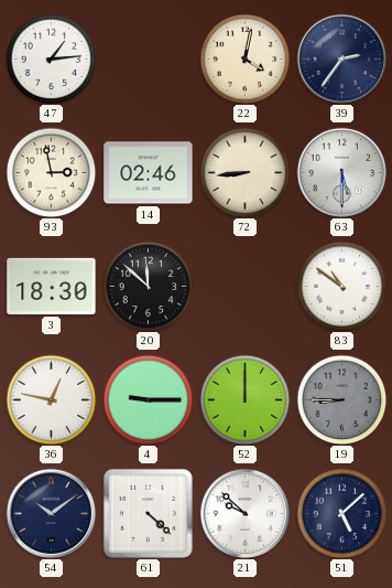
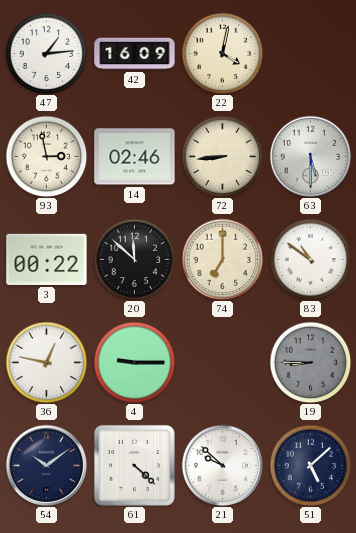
42: none -> 16:09 (135, 54)
39: 2:36 -> none (341, 58)
3: 18:30 -> 00:22 (47, 259)
74: none -> 7:00 (222, 259)
52: 12:00 -> none (244, 399)
